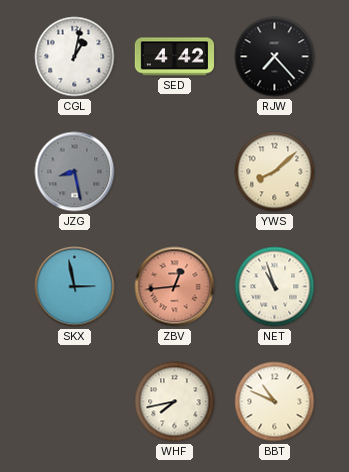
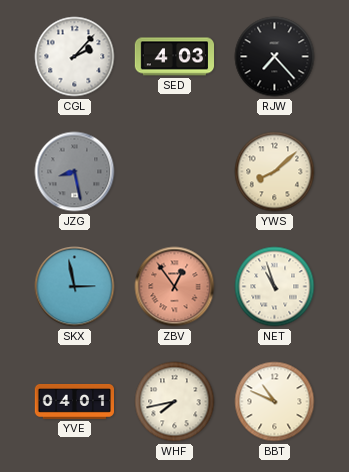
CGL: 1:02 -> 2:07 (75, 57)
SED: 4:42 -> 4:03 (175, 57)
ZBV: 12:44 -> 12:54 (175, 287)
YVE: none -> 04:01 (74, 402)
